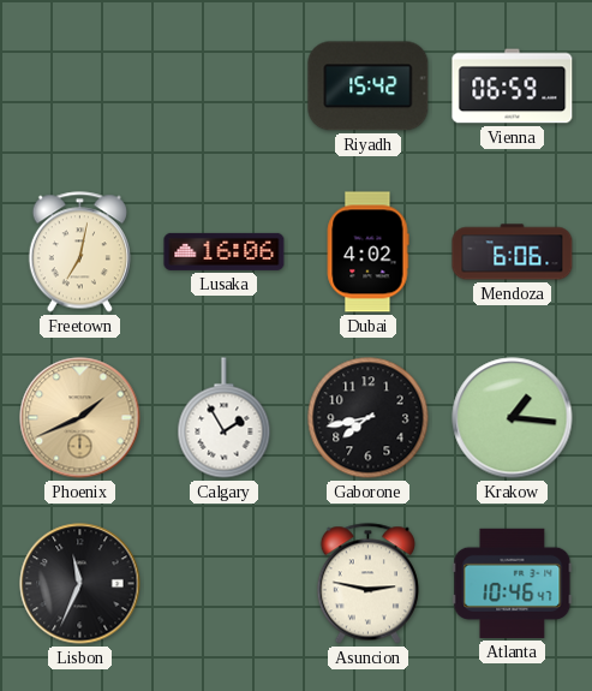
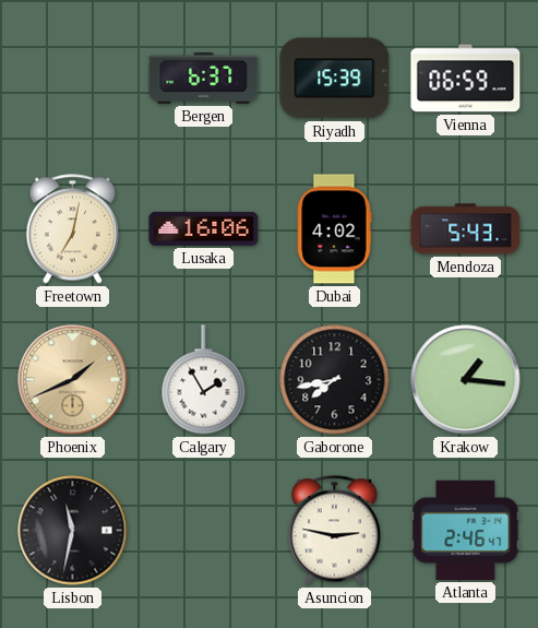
Bergen: none -> 6:37 (204, 79)
Riyadh: 15:42 -> 15:39 (335, 79)
Mendoza: 6:06 -> 5:43 (466, 229)
Lisbon: 11:34 -> 11:32 (73, 531)
Atlanta: 10:46 -> 2:46 (466, 530)
